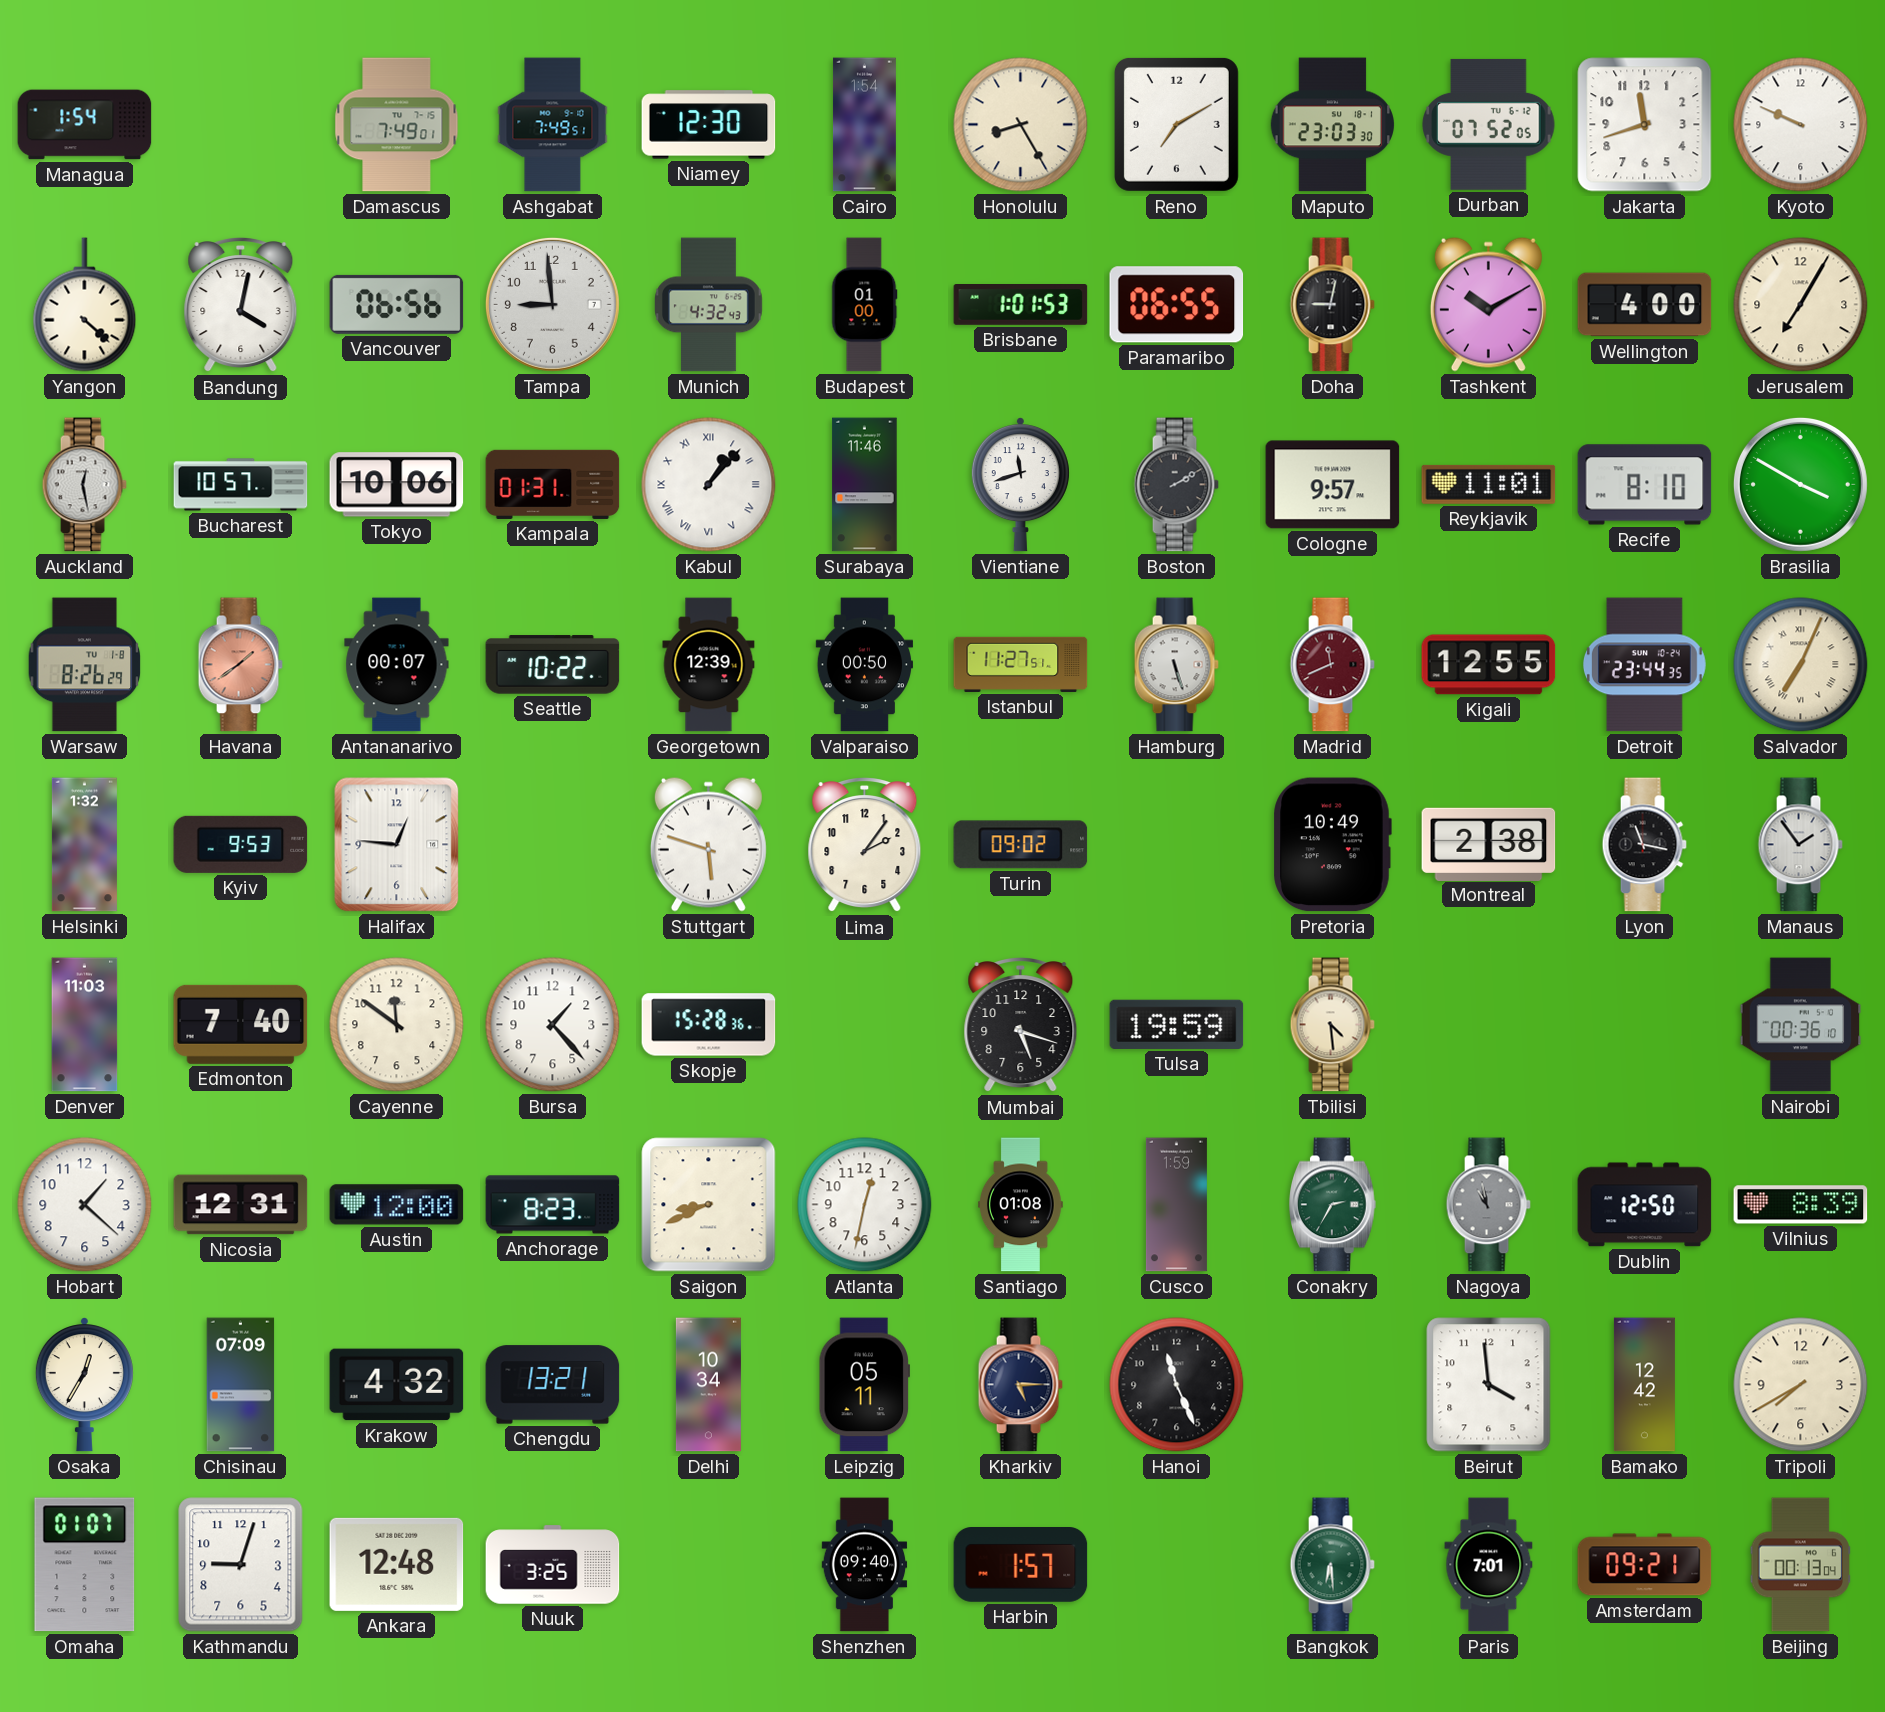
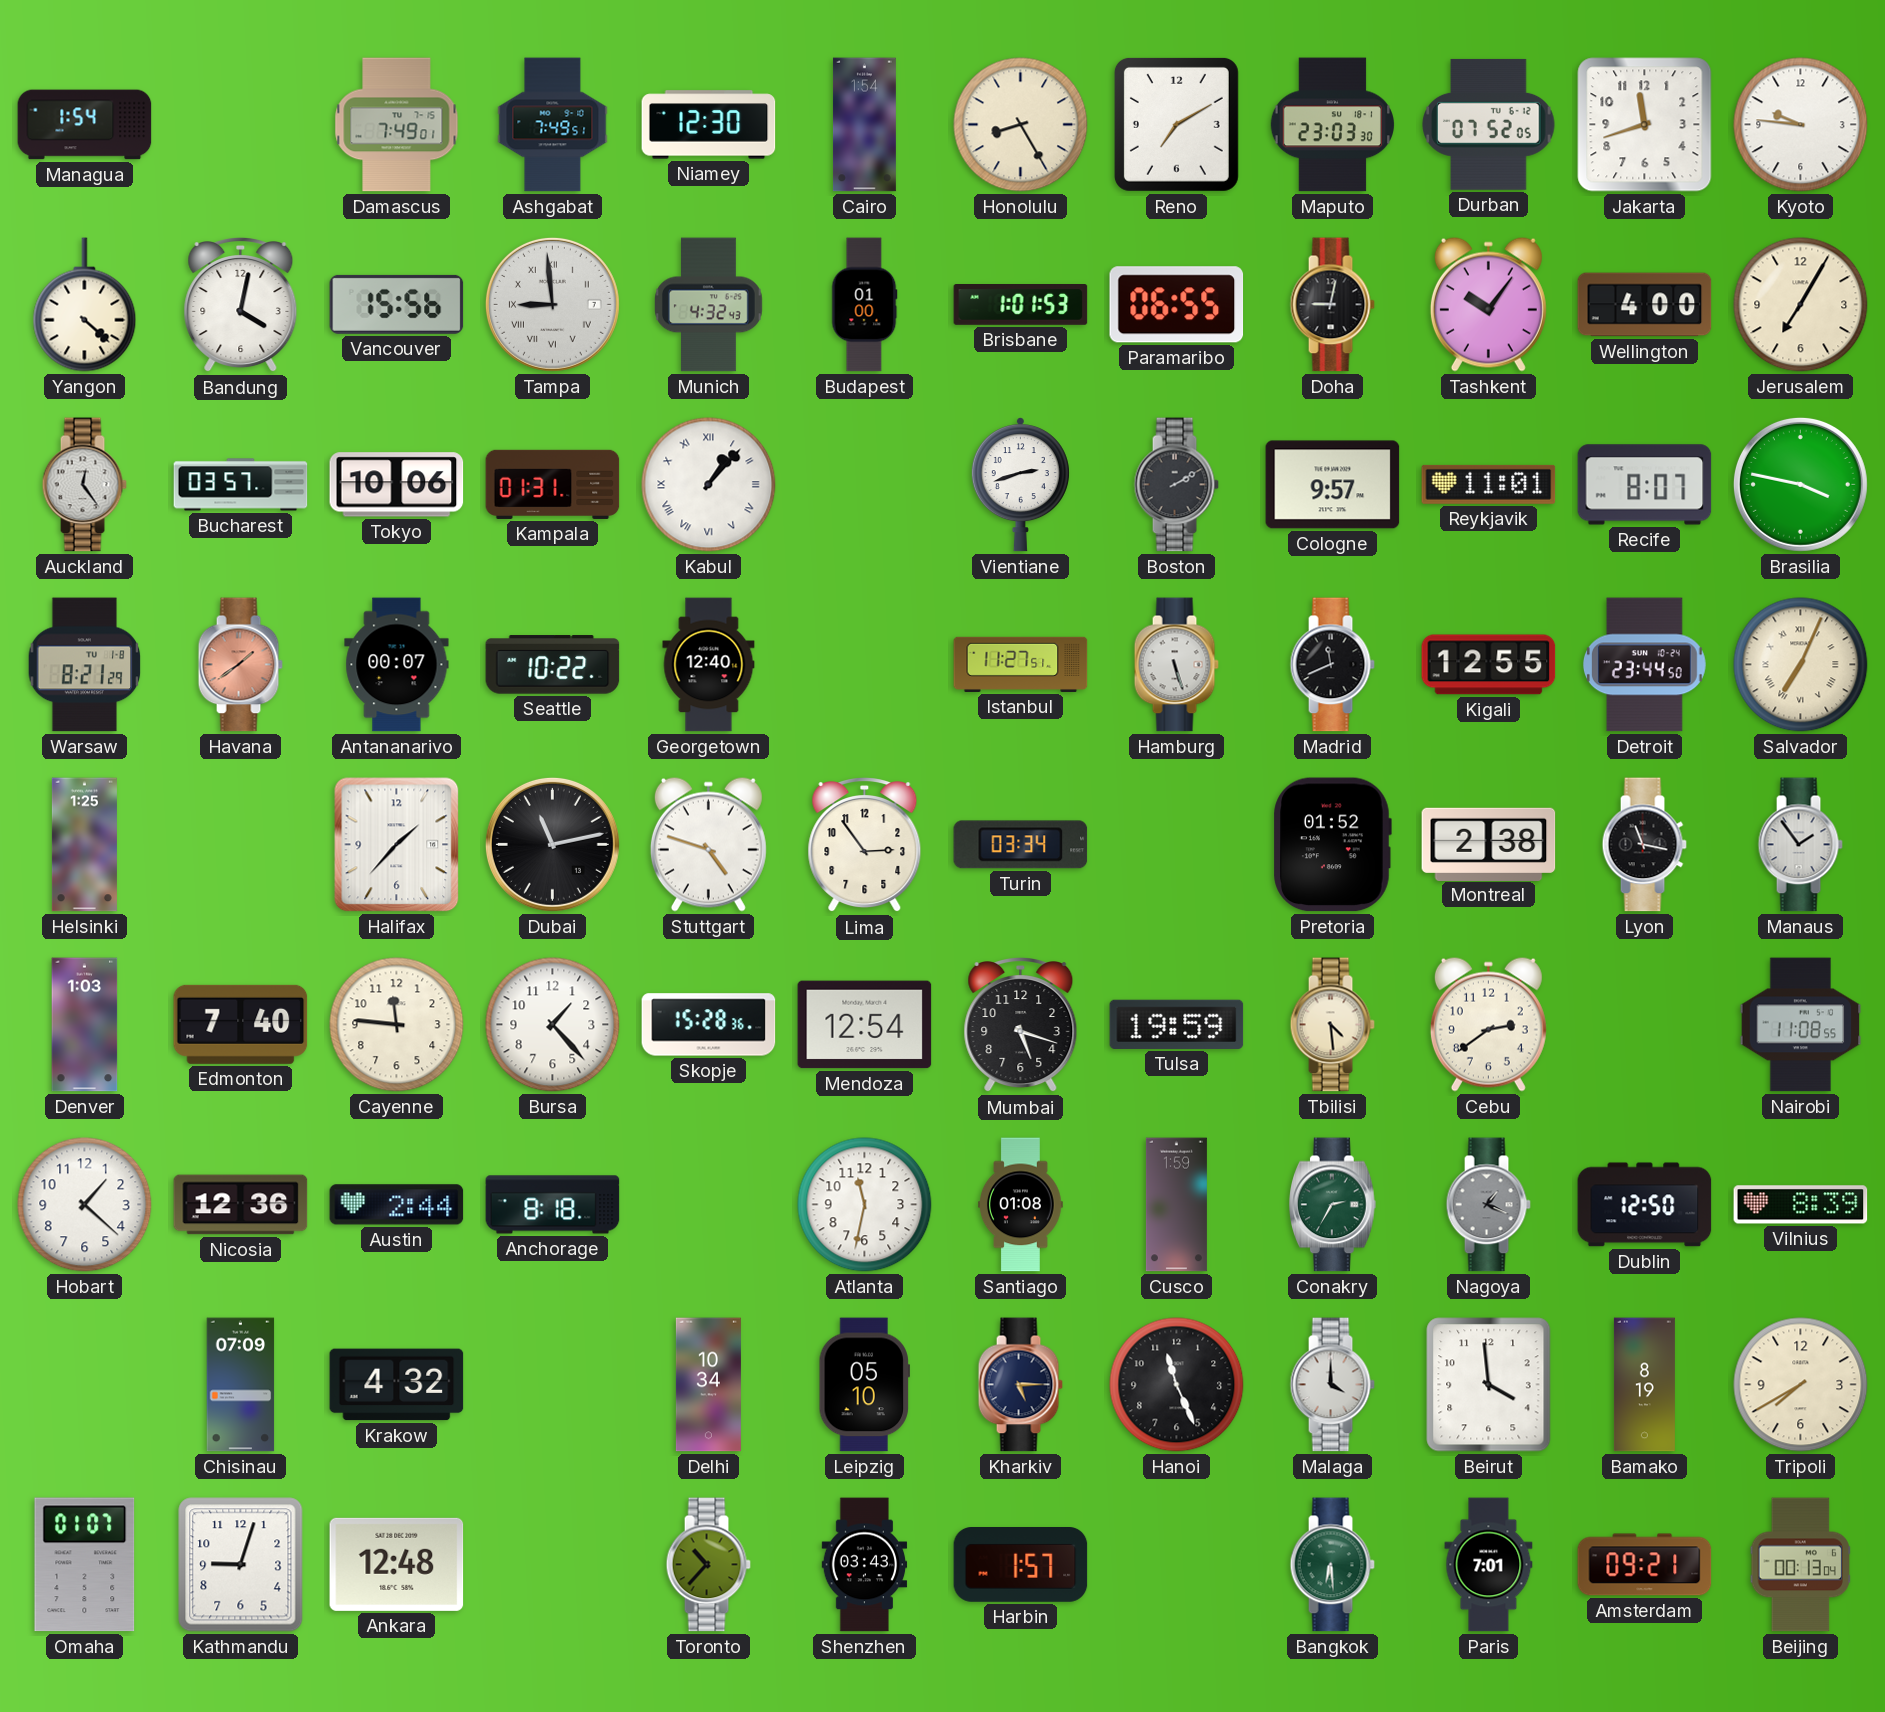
Kyoto: 9:49 -> 9:46 (1801, 125)
Vancouver: 06:56 -> 15:56 (397, 304)
Tampa numerals: Arabic -> Roman (552, 304)
Tashkent: 10:10 -> 10:06 (1488, 304)
Auckland: 12:28 -> 12:24 (84, 485)
Bucharest: 10:57 -> 03:57 (241, 485)
Surabaya: 11:46 -> none (865, 485)
Vientiane: 11:42 -> 2:42 (1020, 485)
Recife: 8:10 -> 8:07 (1645, 485)
Brasilia: 3:50 -> 3:47 (1800, 484)
Warsaw: 8:26 -> 8:21 (85, 665)
Georgetown: 12:39 -> 12:40 (709, 665)
Valparaiso: 00:50 -> none (865, 665)
Madrid dial: burgundy -> black (1332, 665)
Detroit: 23:44:35 -> 23:44:50 (1644, 665)
Helsinki: 1:32 -> 1:25 (84, 845)
Kyiv: 9:53 -> none (241, 844)
Halifax: 12:46 -> 1:37 (397, 845)
Dubai: none -> 11:13 (552, 844)
Stuttgart: 5:48 -> 4:48 (708, 844)
Lima: 2:06 -> 2:54 (865, 846)
Turin: 09:02 -> 03:34 (1021, 845)
Pretoria: 10:49 -> 01:52 (1332, 845)
Denver: 11:03 -> 1:03 (85, 1025)
Cayenne: 11:51 -> 11:46 (397, 1025)
Mendoza: none -> 12:54 (865, 1025)
Cebu: none -> 2:39 (1488, 1024)
Nairobi: 00:36 -> 11:08 (1801, 1025)
Nicosia: 12:31 -> 12:36 (241, 1205)
Austin: 12:00 -> 2:44 (397, 1205)
Anchorage: 8:23 -> 8:18 (553, 1205)
Saigon: 8:41 -> none (709, 1205)
Atlanta: 12:32 -> 11:32 (865, 1205)
Nagoya: 10:58 -> 1:19 (1488, 1205)
Osaka: 12:35 -> none (84, 1385)
Chengdu: 13:21 -> none (553, 1385)
Leipzig: 05:11 -> 05:10 (864, 1385)
Malaga: none -> 4:00 (1332, 1385)
Bamako: 12:42 -> 8:19 (1644, 1385)
Nuuk: 3:25 -> none (553, 1565)
Toronto: none -> 10:37 (708, 1565)
Shenzhen: 09:40 -> 03:43 (865, 1565)
